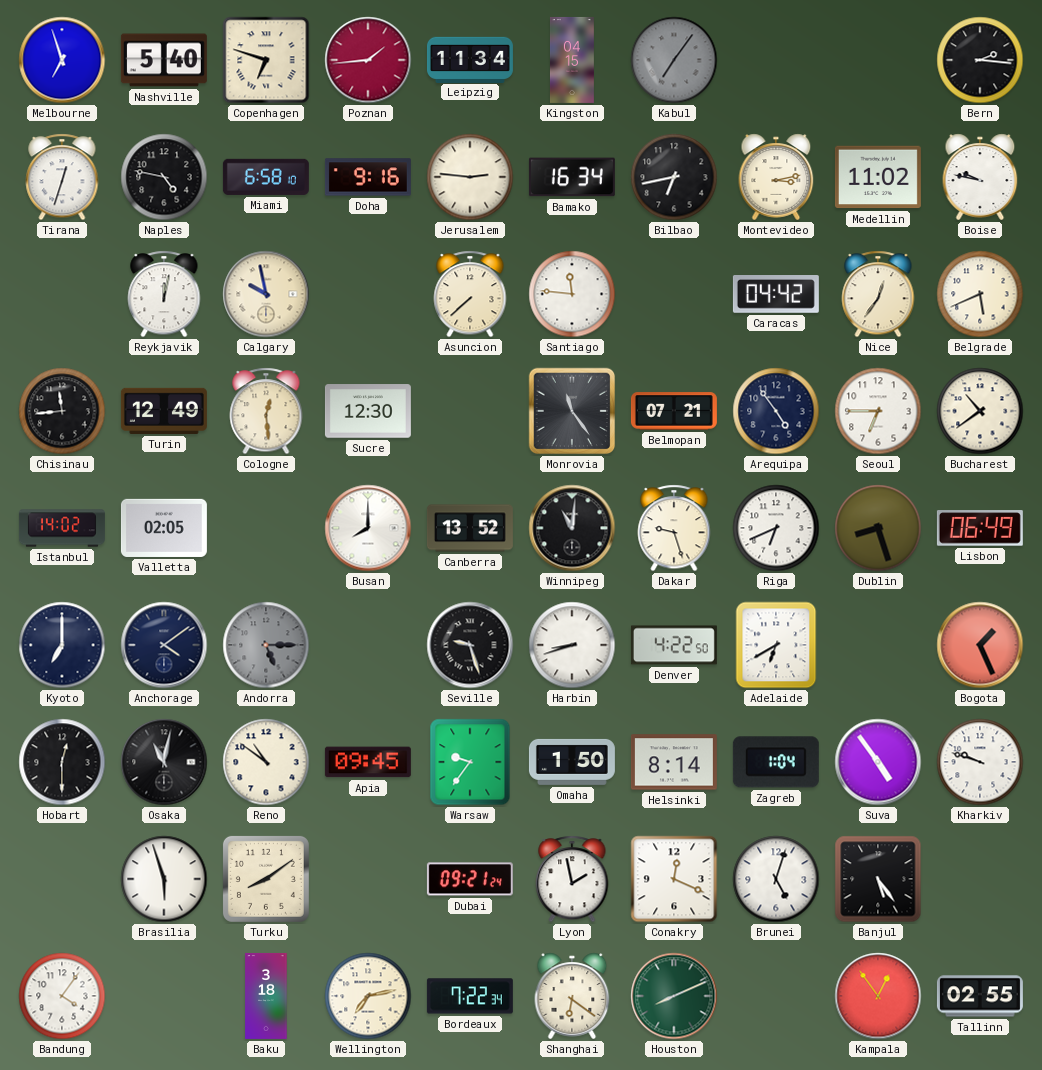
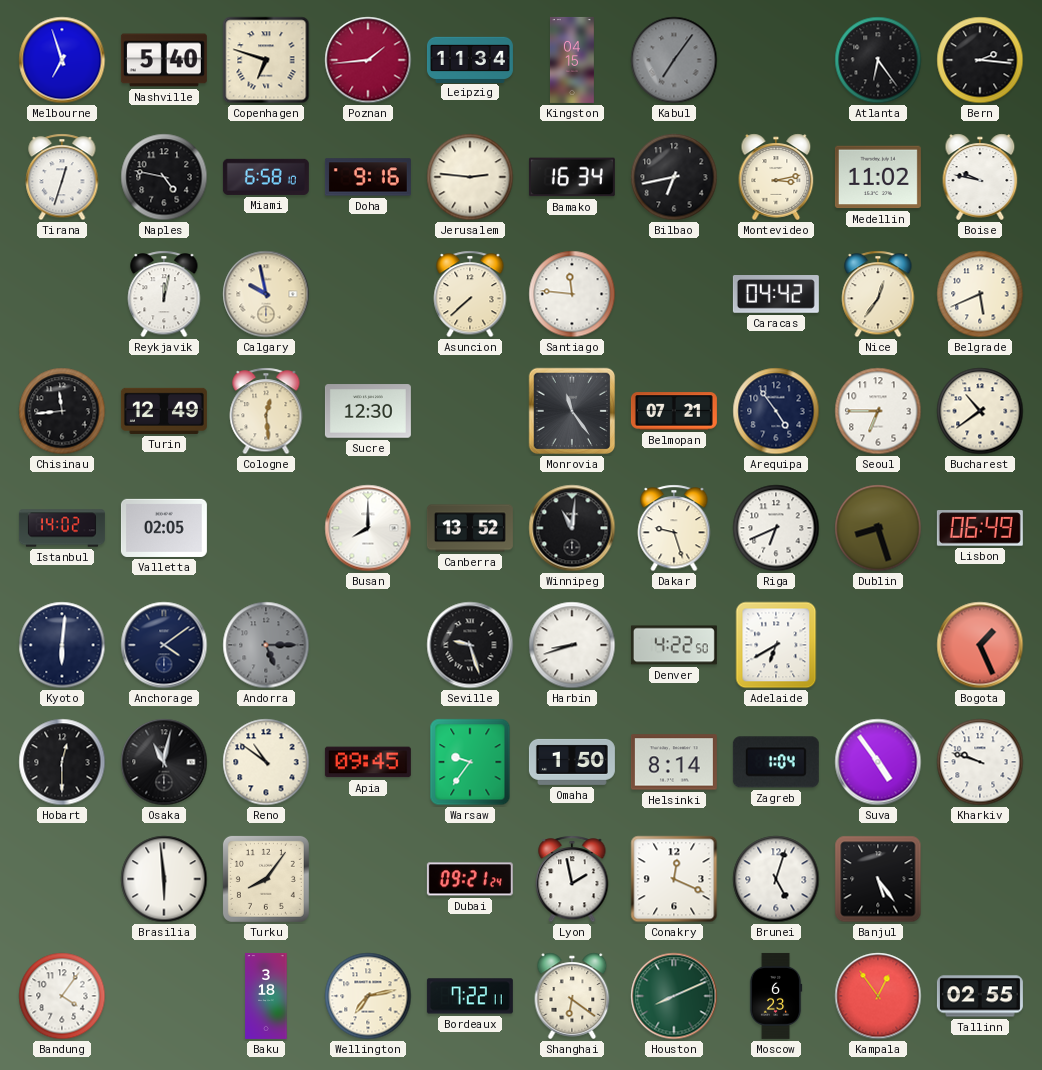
Atlanta: none -> 6:24 (878, 60)
Kyoto: 7:00 -> 6:01 (62, 645)
Brasilia: 5:57 -> 5:59 (164, 879)
Turku: 8:09 -> 8:06 (266, 879)
Bordeaux: 7:22:34 -> 7:22:11 (470, 996)
Moscow: none -> 6:23 (776, 996)
